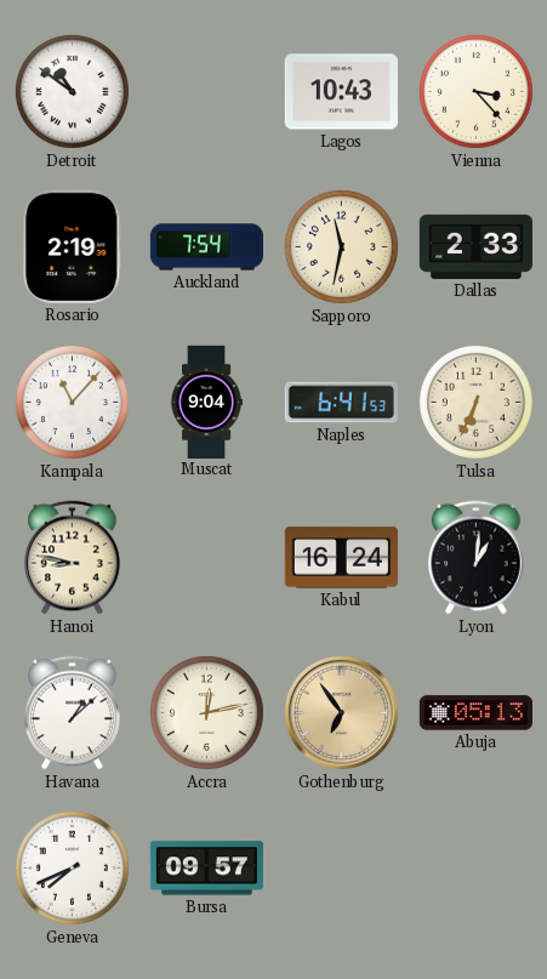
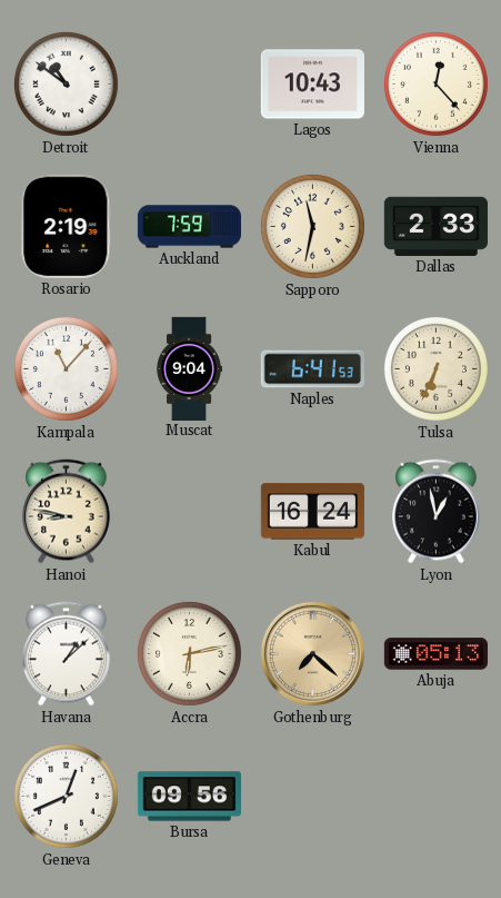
Vienna: 3:23 -> 12:23 (435, 83)
Auckland: 7:54 -> 7:59 (189, 227)
Lyon: 1:01 -> 12:58 (437, 512)
Accra: 12:13 -> 6:13 (189, 653)
Gothenburg: 6:54 -> 7:22 (312, 653)
Geneva: 7:41 -> 12:41 (66, 796)
Bursa: 09:57 -> 09:56 (189, 797)
